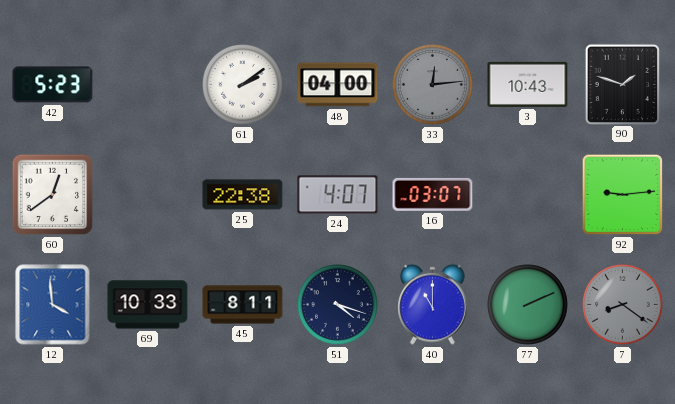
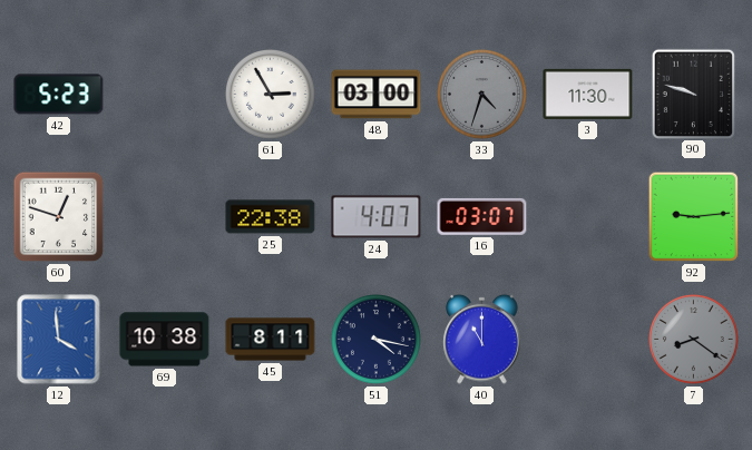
61: 2:09 -> 2:55 (271, 95)
48: 04:00 -> 03:00 (377, 95)
33: 12:14 -> 4:33 (482, 95)
3: 10:43 -> 11:30 (588, 94)
90: 1:48 -> 9:48 (693, 94)
60: 12:39 -> 12:48 (59, 217)
69: 10:33 -> 10:38 (165, 340)
51: 4:18 -> 4:17 (377, 340)
77: 2:11 -> none (528, 305)
